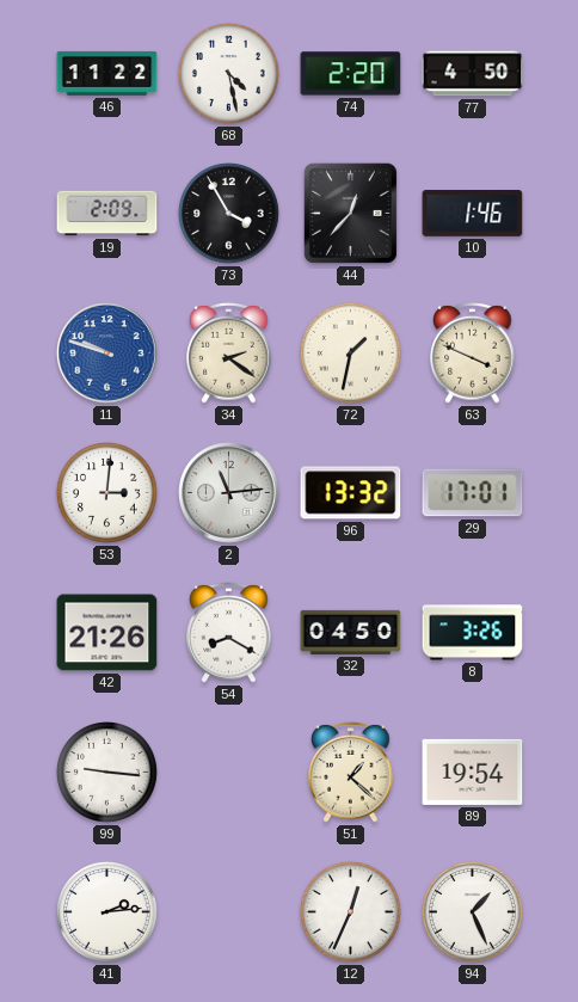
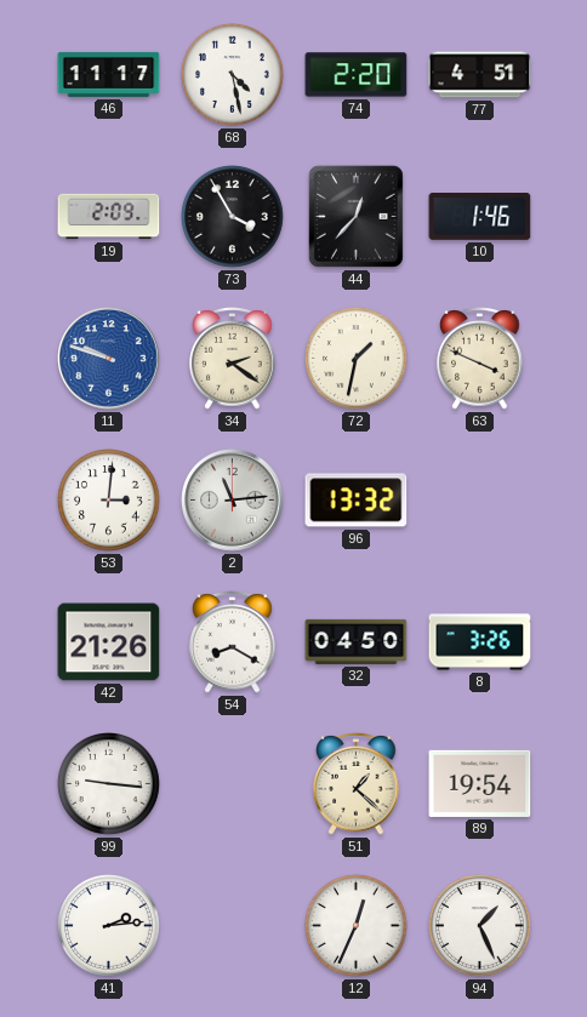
46: 11:22 -> 11:17 (109, 74)
77: 4:50 -> 4:51 (480, 75)
29: 17:01 -> none (473, 493)
